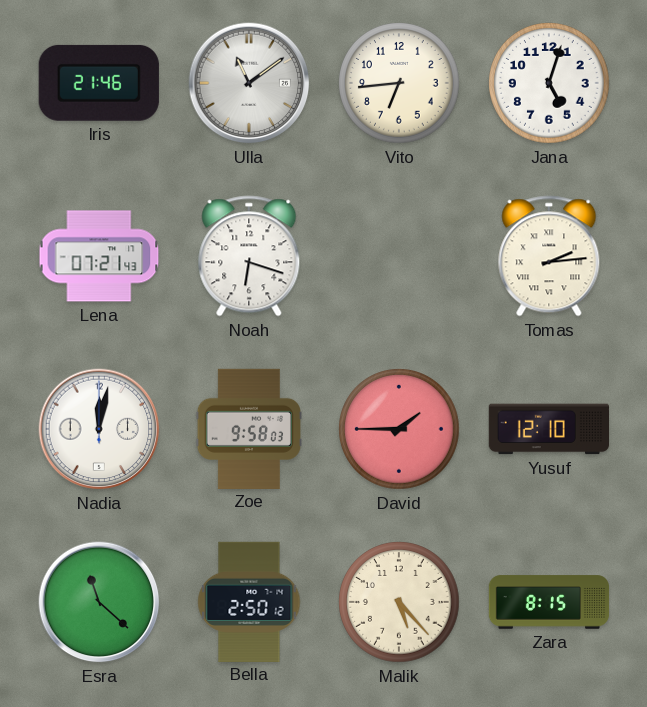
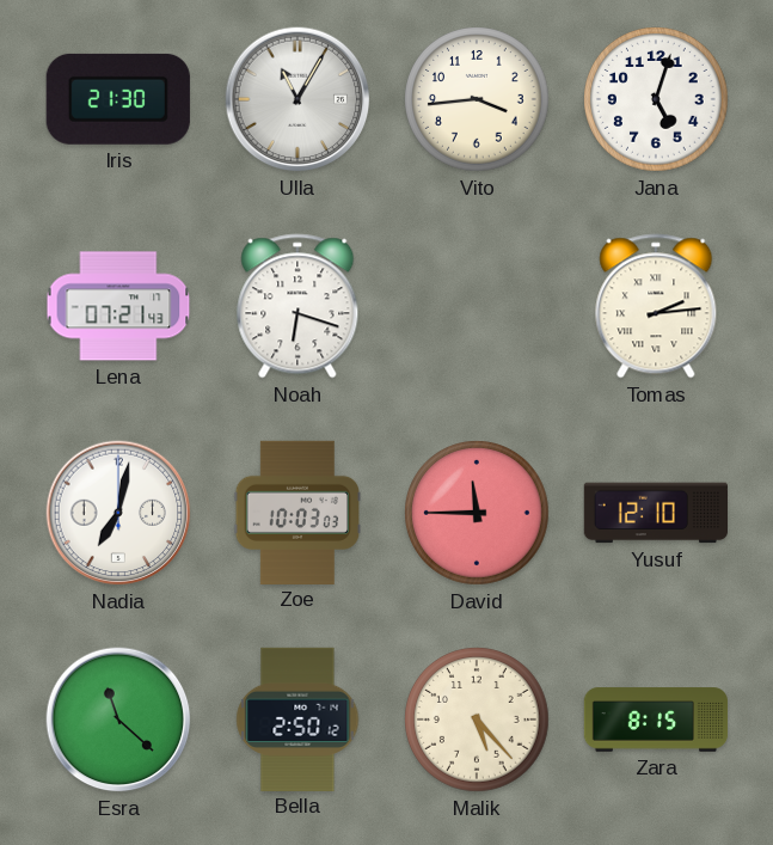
Iris: 21:46 -> 21:30 (118, 99)
Ulla: 11:09 -> 11:05 (297, 99)
Vito: 6:44 -> 3:44 (477, 99)
Nadia: 12:02 -> 7:02 (118, 513)
Zoe: 9:58 -> 10:03 (296, 512)
David: 1:45 -> 11:45 (477, 513)
